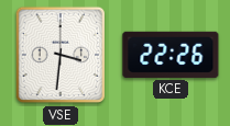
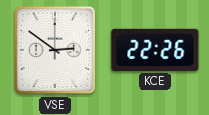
VSE: 3:31 -> 2:51 (54, 50)
